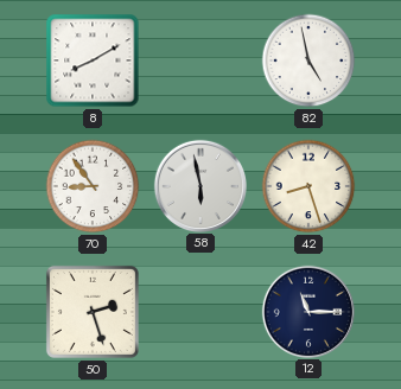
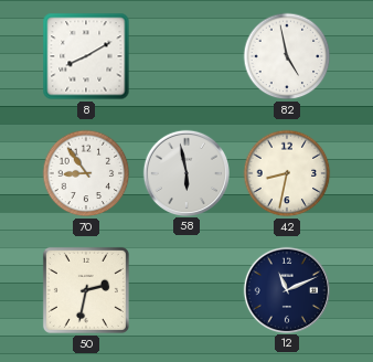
42: 8:27 -> 8:32 (287, 173)
50: 2:27 -> 2:32 (86, 290)
12: 11:15 -> 11:11 (286, 289)
